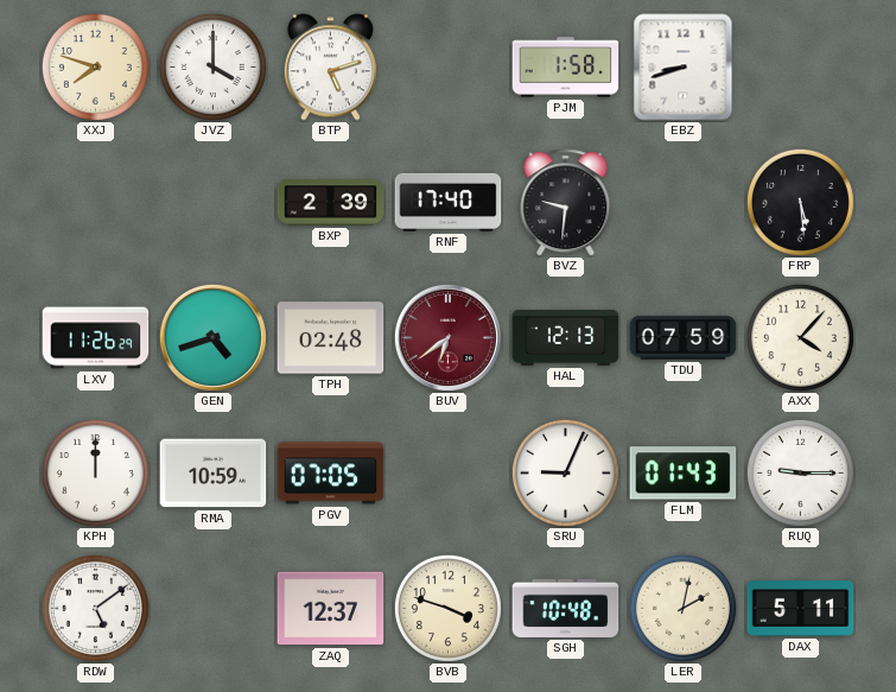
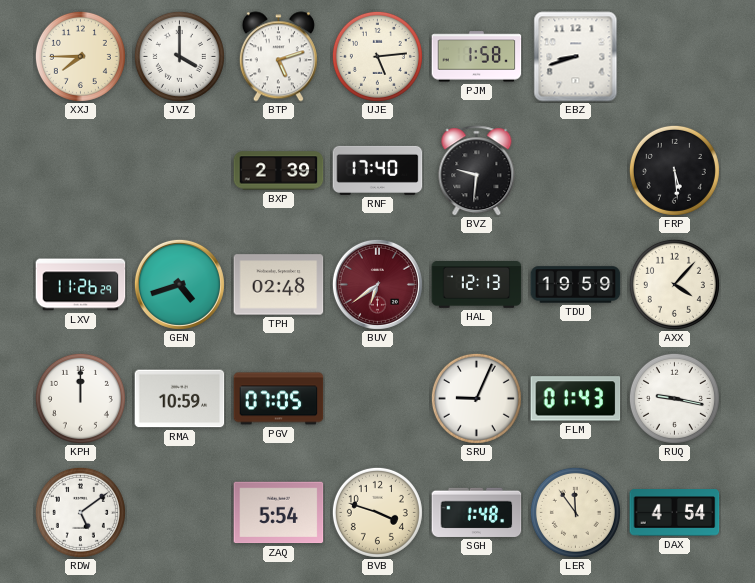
XXJ: 7:48 -> 7:45 (80, 56)
UJE: none -> 5:14 (377, 56)
TDU: 07:59 -> 19:59 (576, 285)
RUQ: 9:15 -> 9:17 (674, 398)
ZAQ: 12:37 -> 5:54 (279, 513)
SGH: 10:48 -> 1:48 (477, 512)
LER: 2:02 -> 11:54 (575, 512)
DAX: 5:11 -> 4:54 (675, 513)
